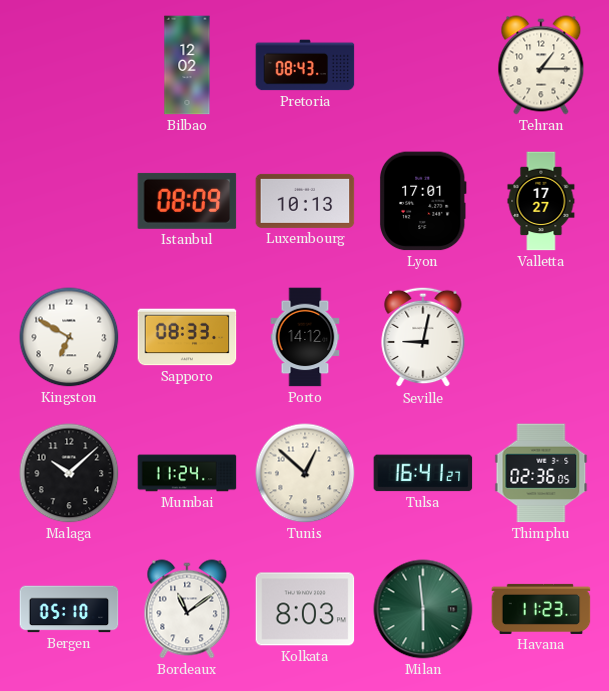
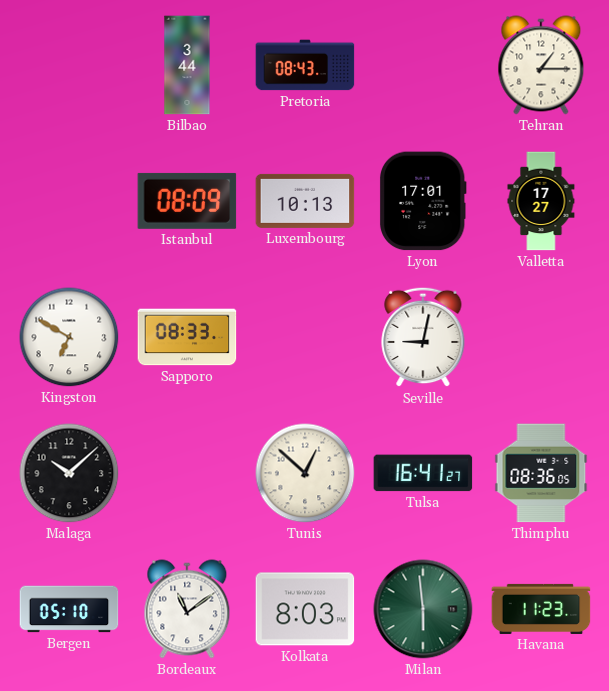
Bilbao: 12:02 -> 3:44 (187, 65)
Porto: 14:12 -> none (305, 337)
Mumbai: 11:24 -> none (187, 473)
Thimphu: 02:36 -> 08:36 (541, 473)
